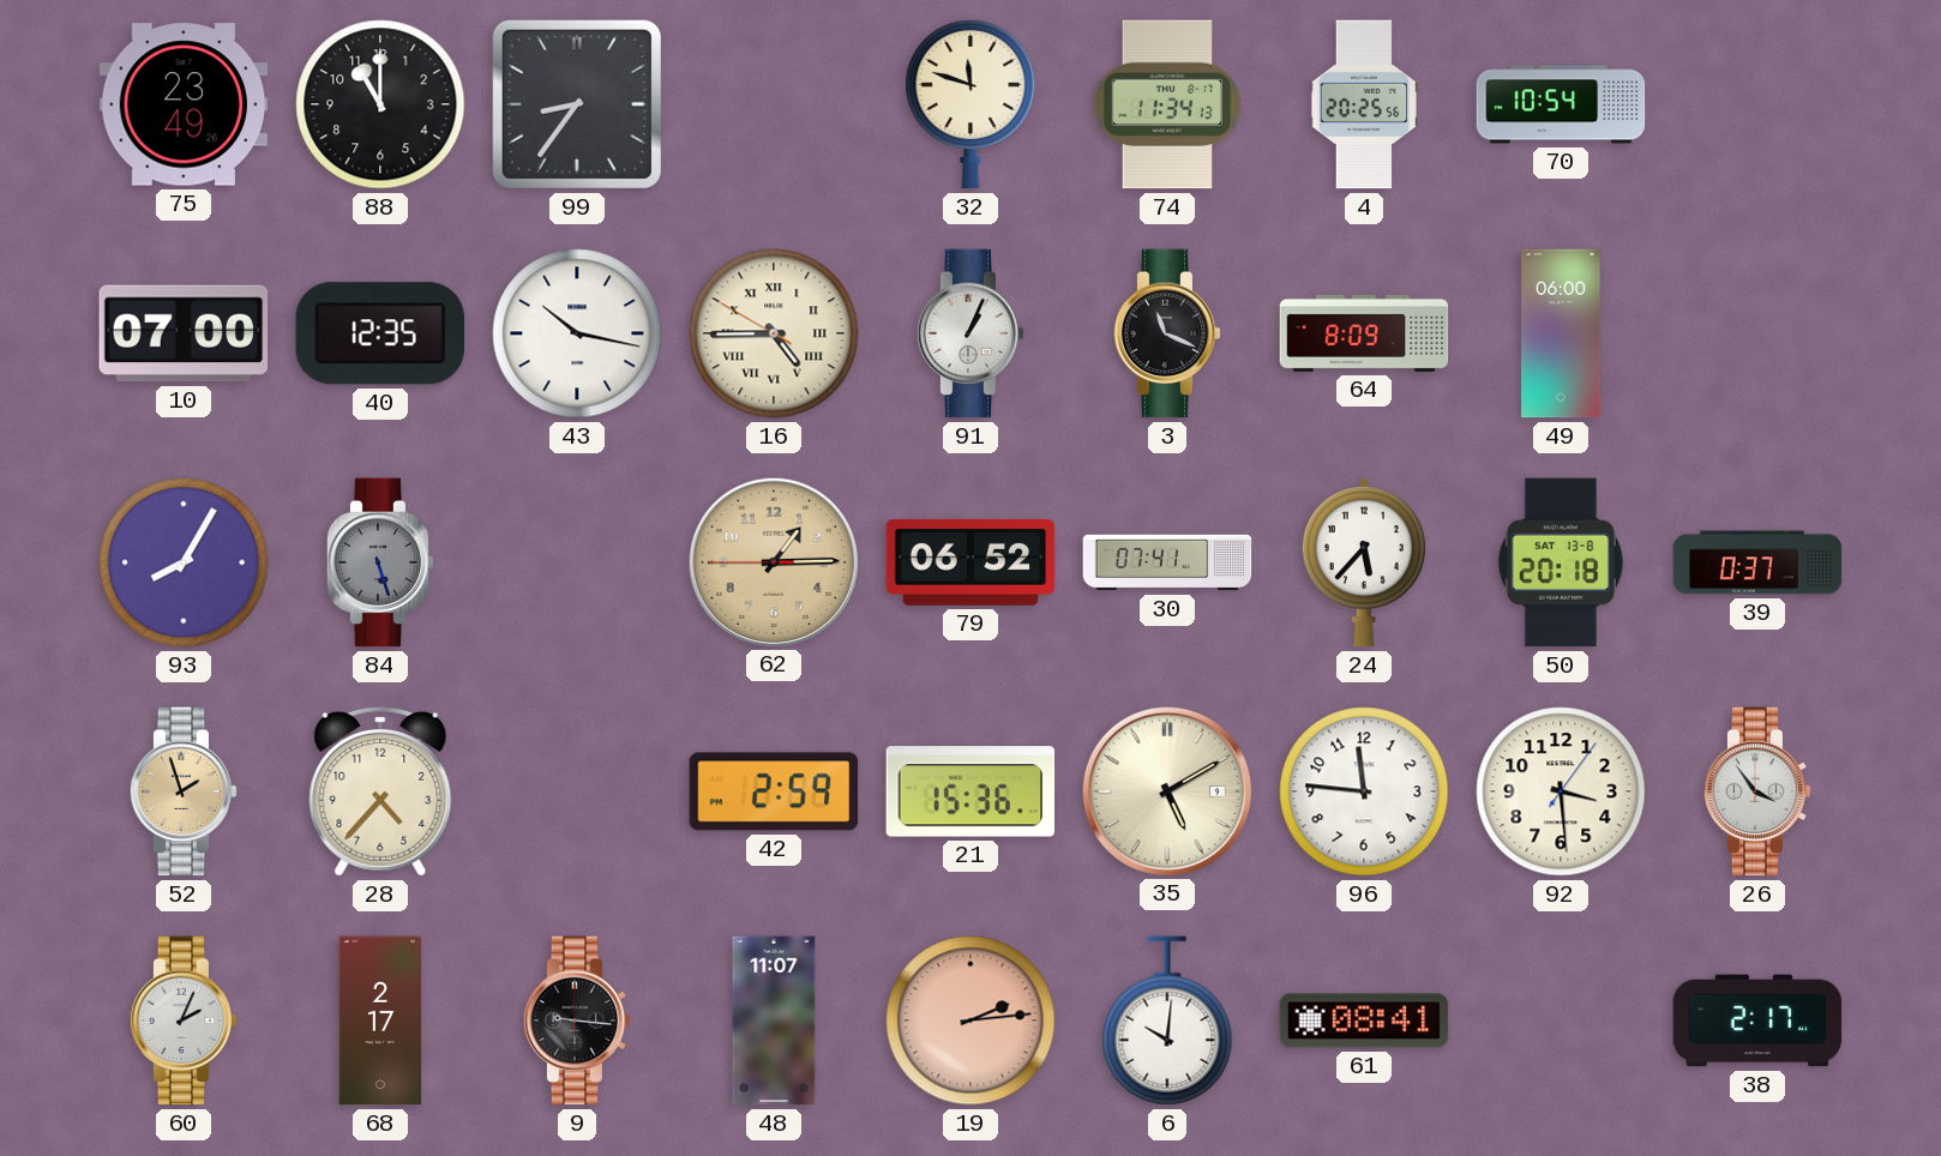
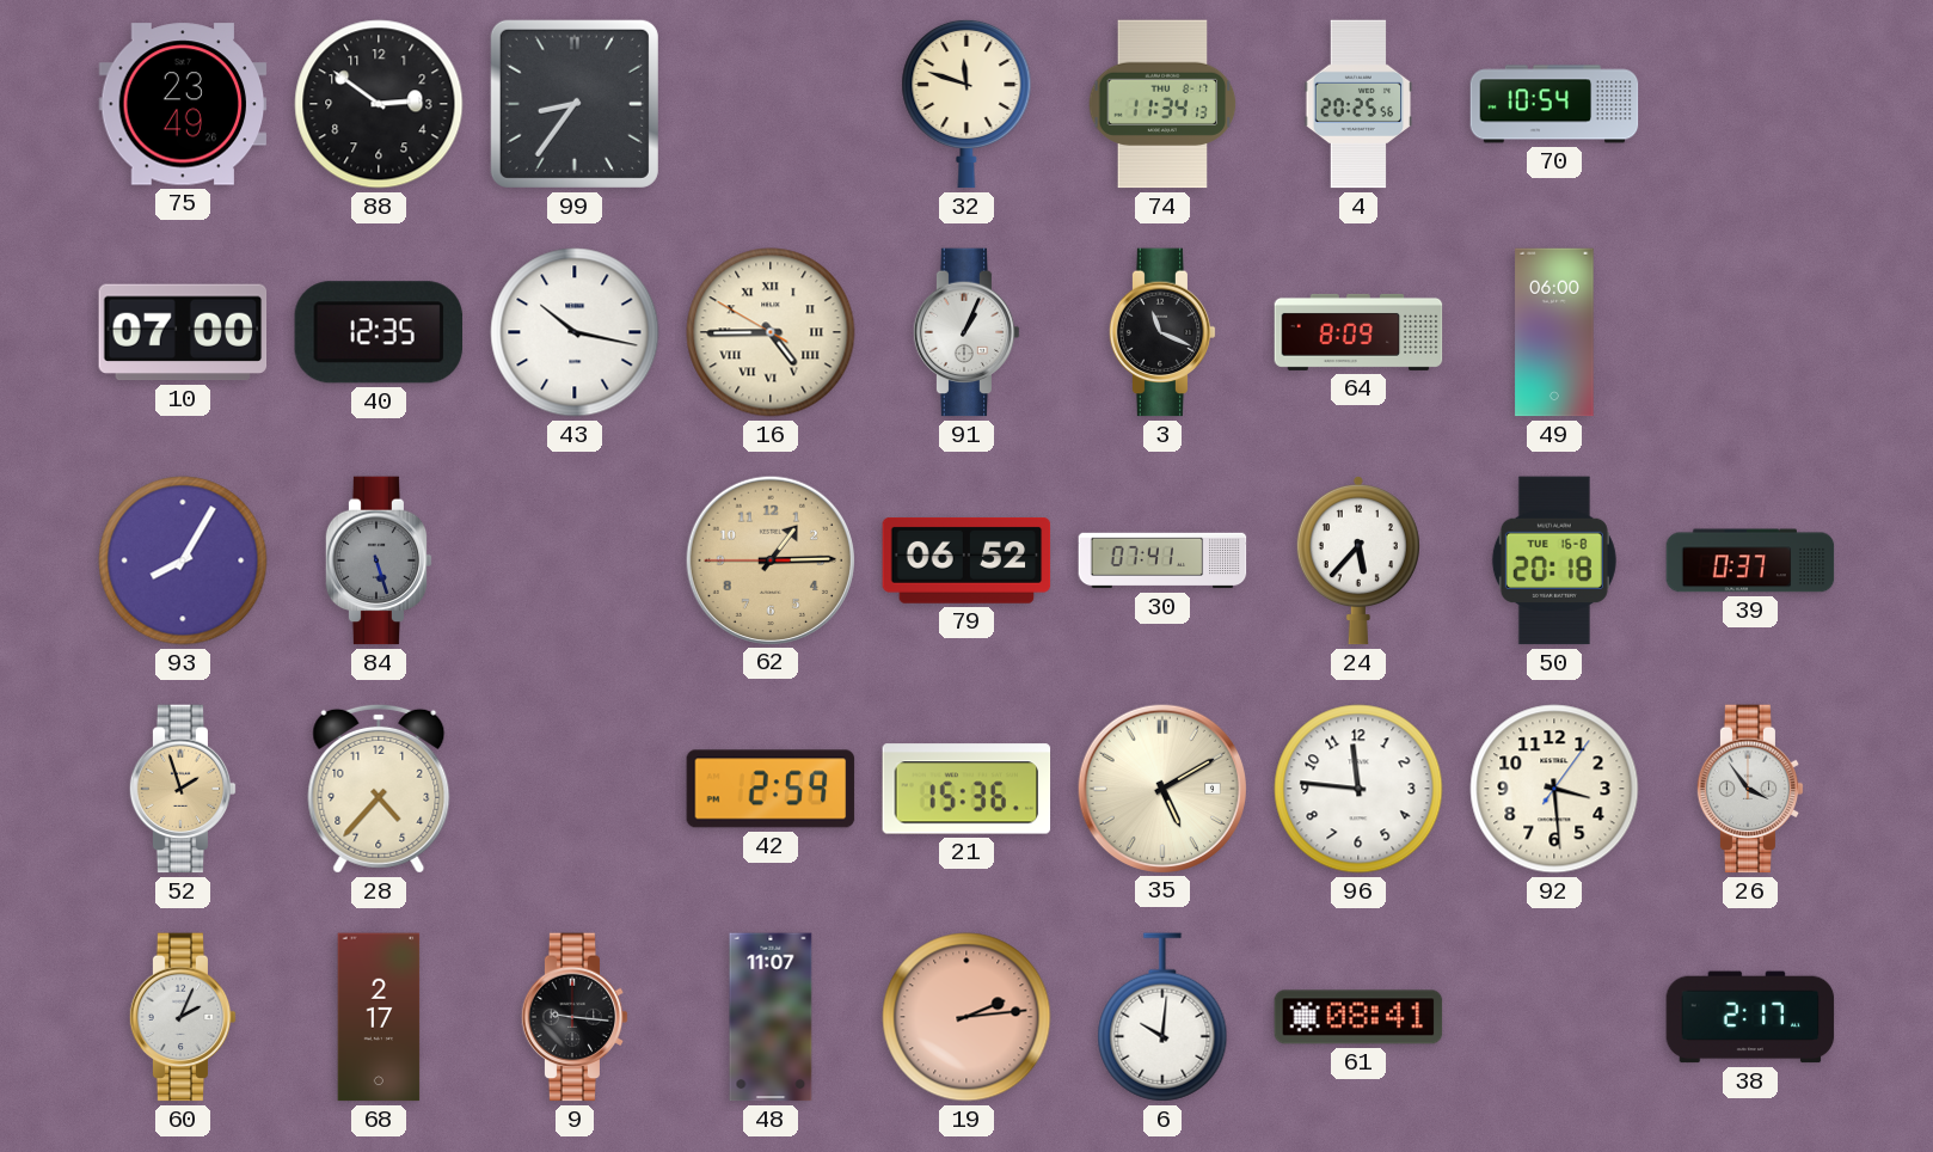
88: 11:00 -> 2:51 (379, 104)
50 date: SAT 13-8 -> TUE 16-8 (1554, 560)
